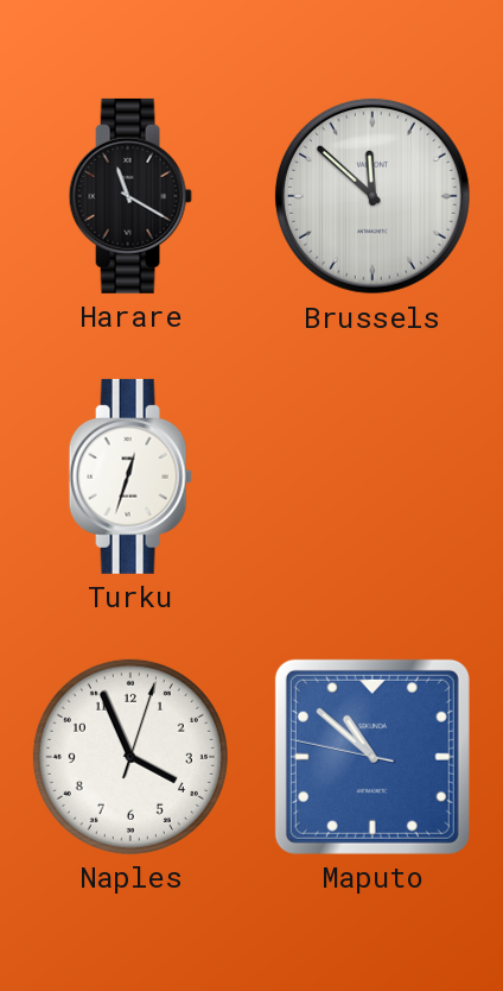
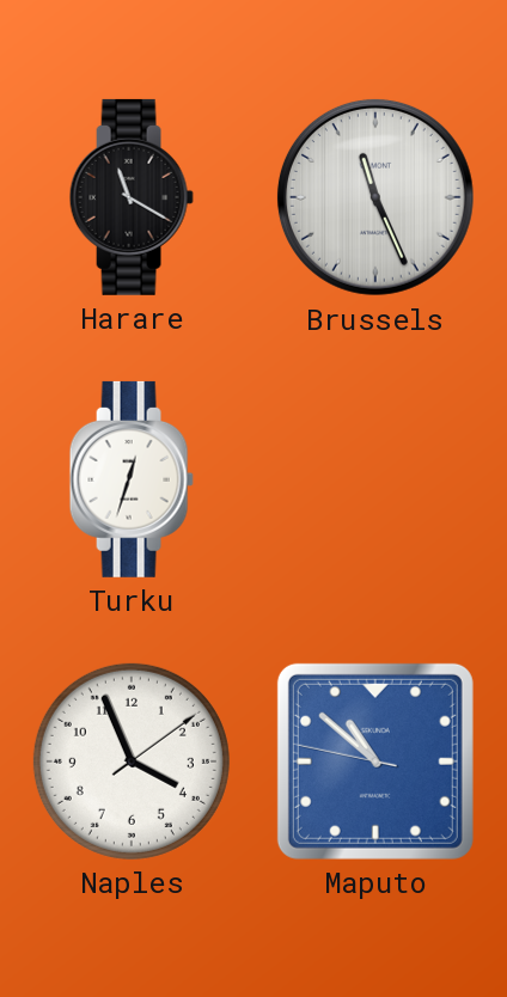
Brussels: 11:52 -> 11:26 (375, 197)
Naples: 3:56:03 -> 3:56:09 (132, 761)
